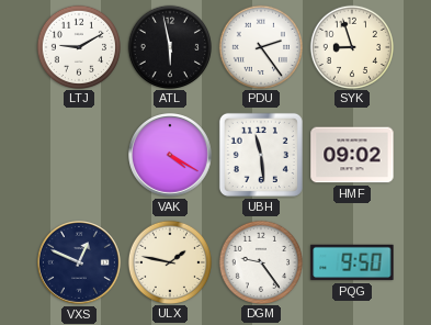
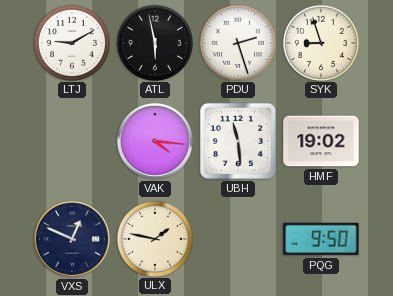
PDU: 2:24 -> 2:27 (237, 42)
VAK: 4:20 -> 4:16 (156, 142)
HMF: 09:02 -> 19:02 (321, 141)
DGM: 9:24 -> none (260, 261)
